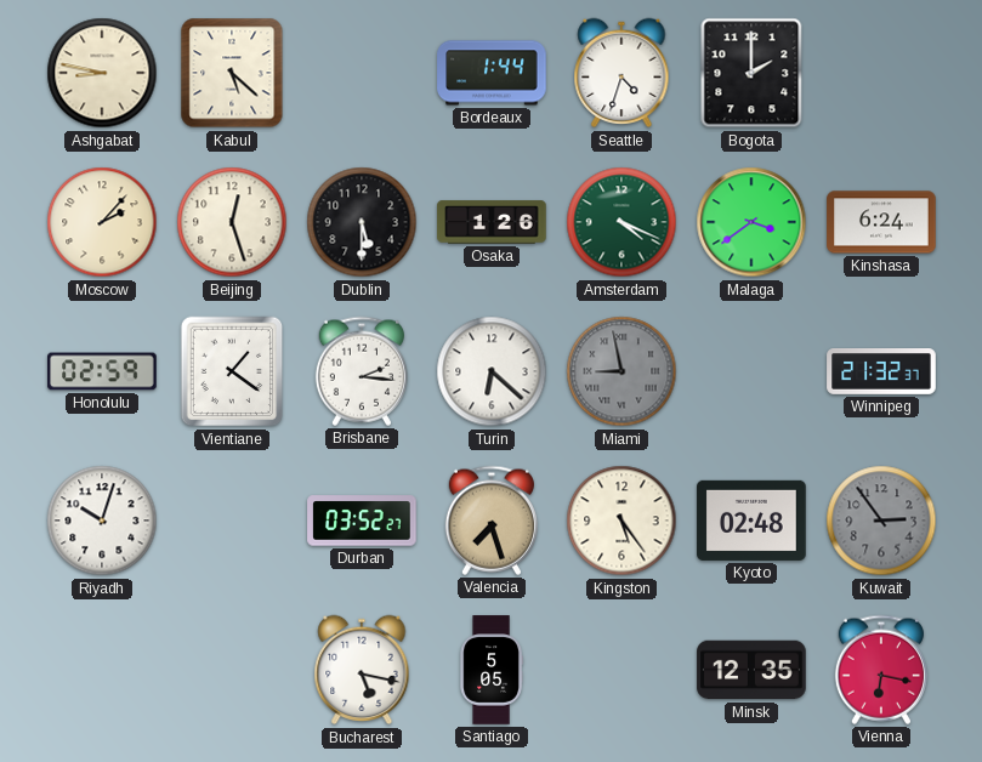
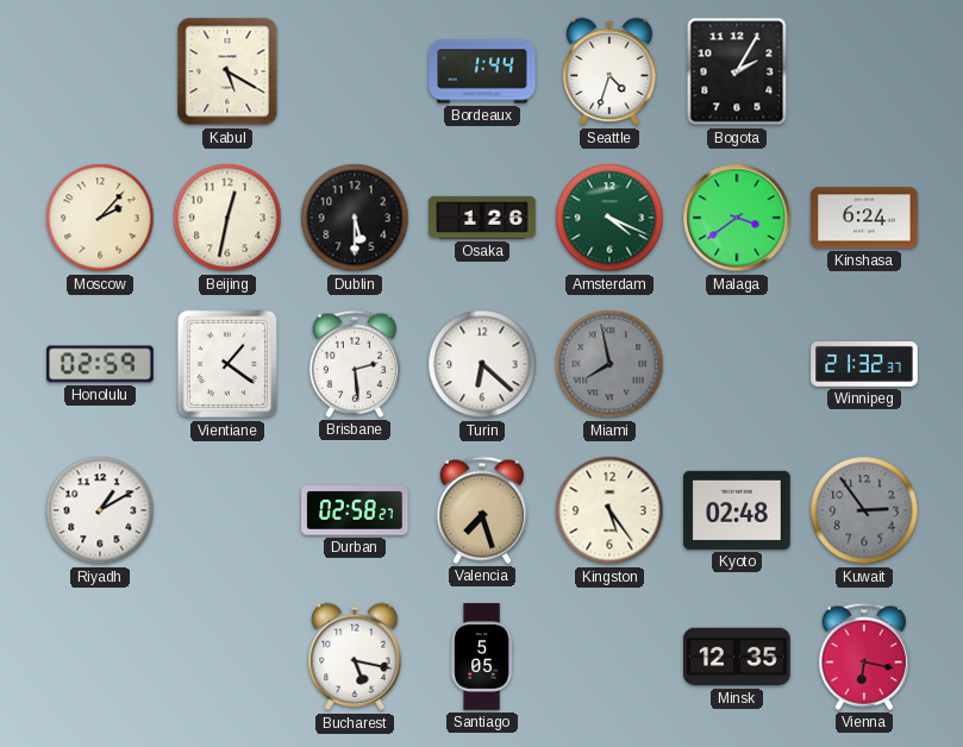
Ashgabat: 8:47 -> none (102, 73)
Kabul: 5:22 -> 5:20 (227, 71)
Bogota: 2:00 -> 2:05 (737, 71)
Beijing: 12:27 -> 12:32 (227, 218)
Brisbane: 2:16 -> 2:29 (355, 364)
Miami: 8:58 -> 7:58 (609, 364)
Riyadh: 10:03 -> 1:10 (100, 510)
Durban: 03:52 -> 02:58 (355, 510)
